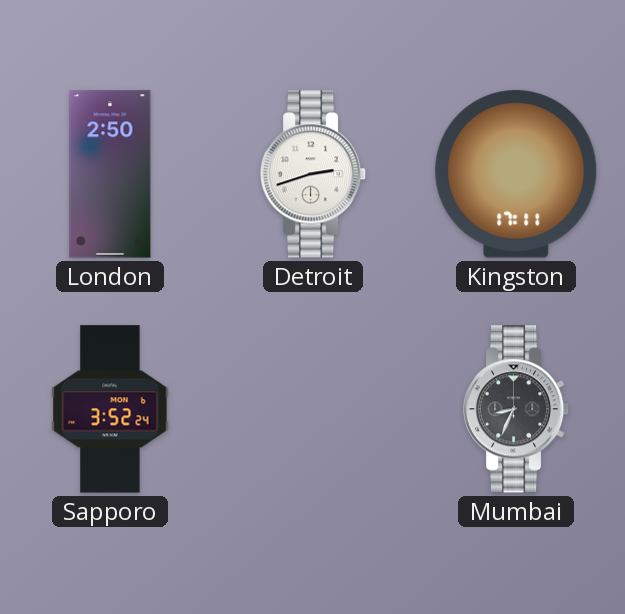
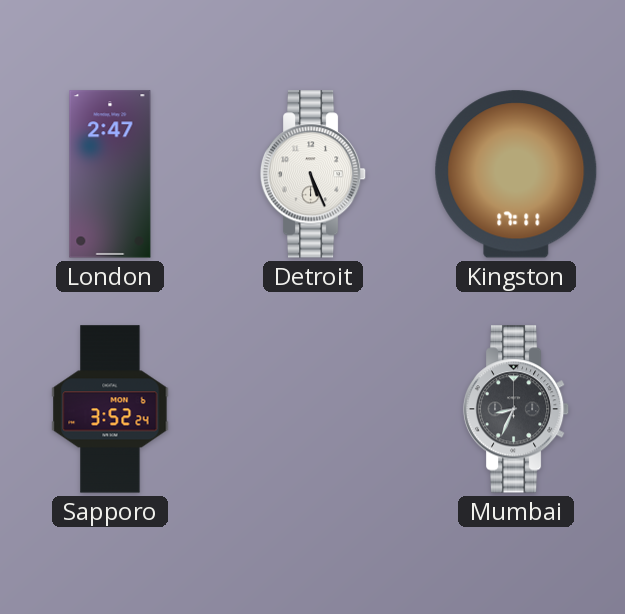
London: 2:50 -> 2:47 (110, 174)
Detroit: 2:42 -> 5:26 (313, 174)
